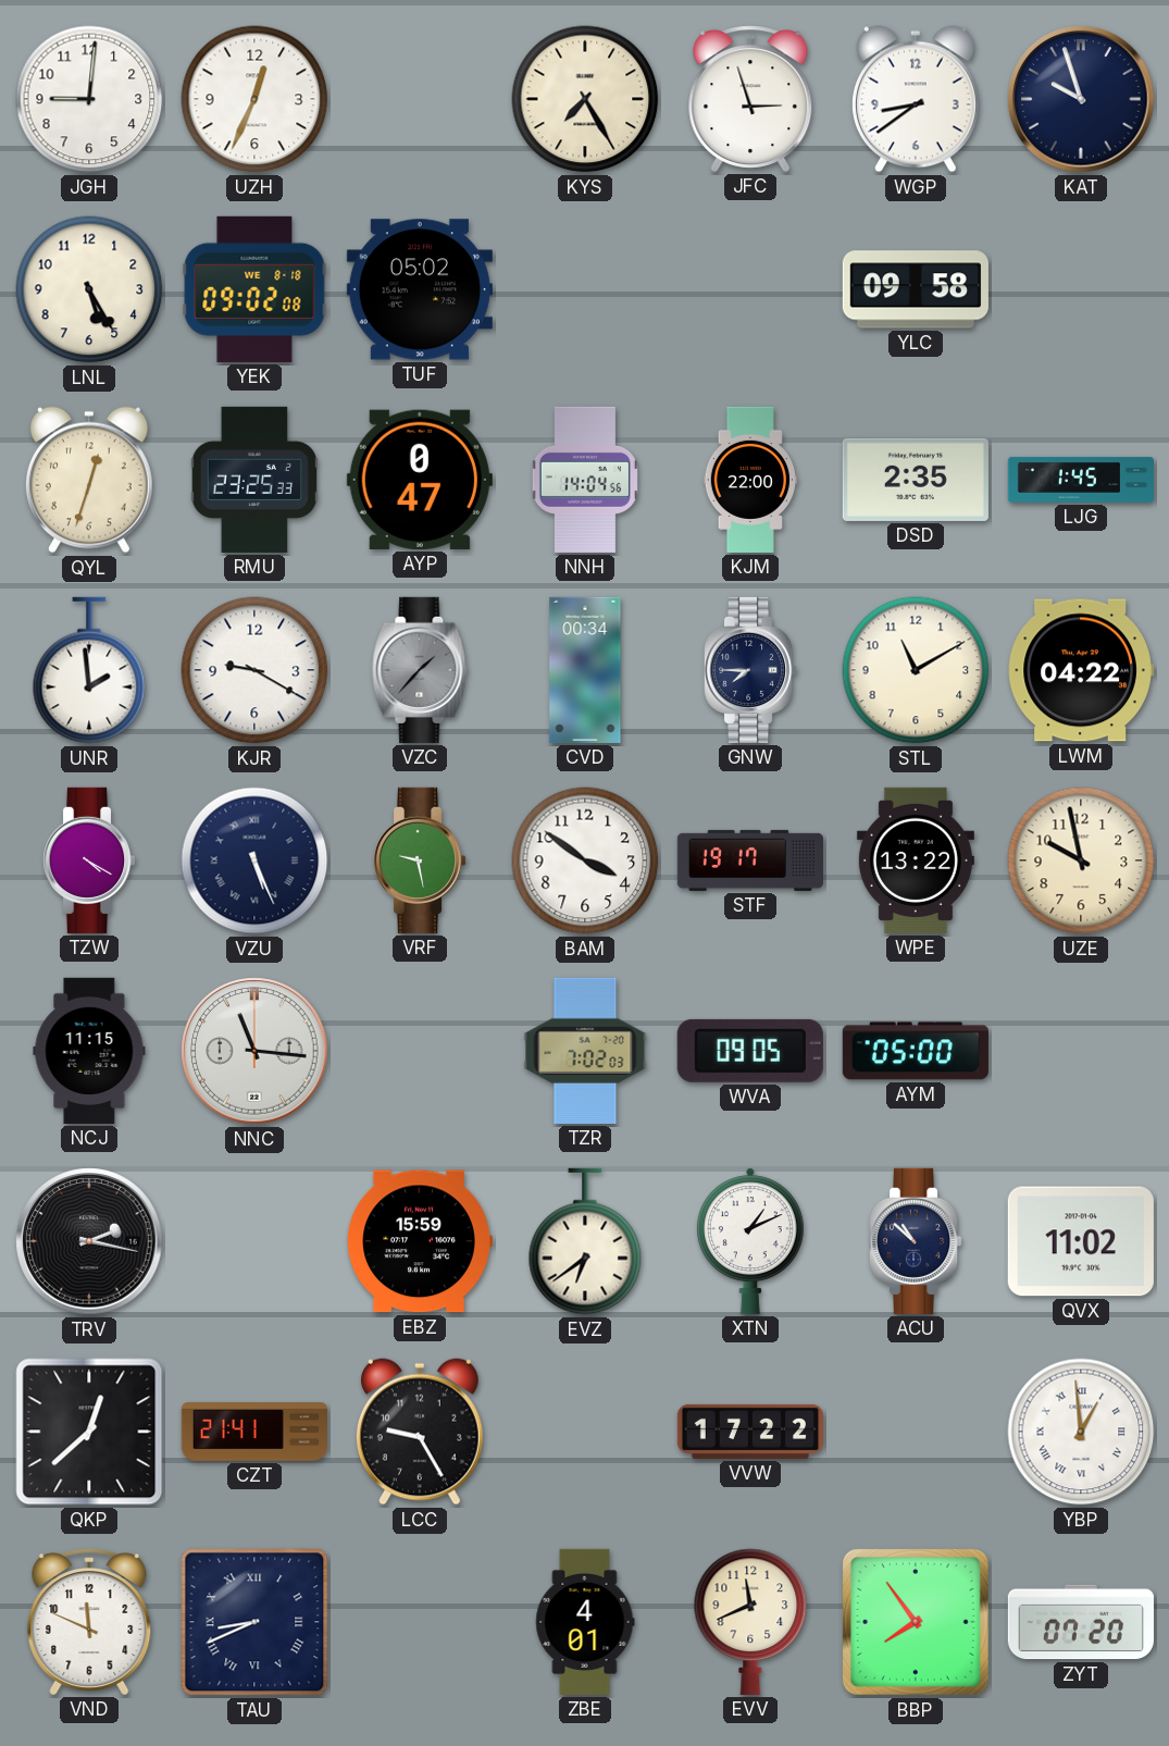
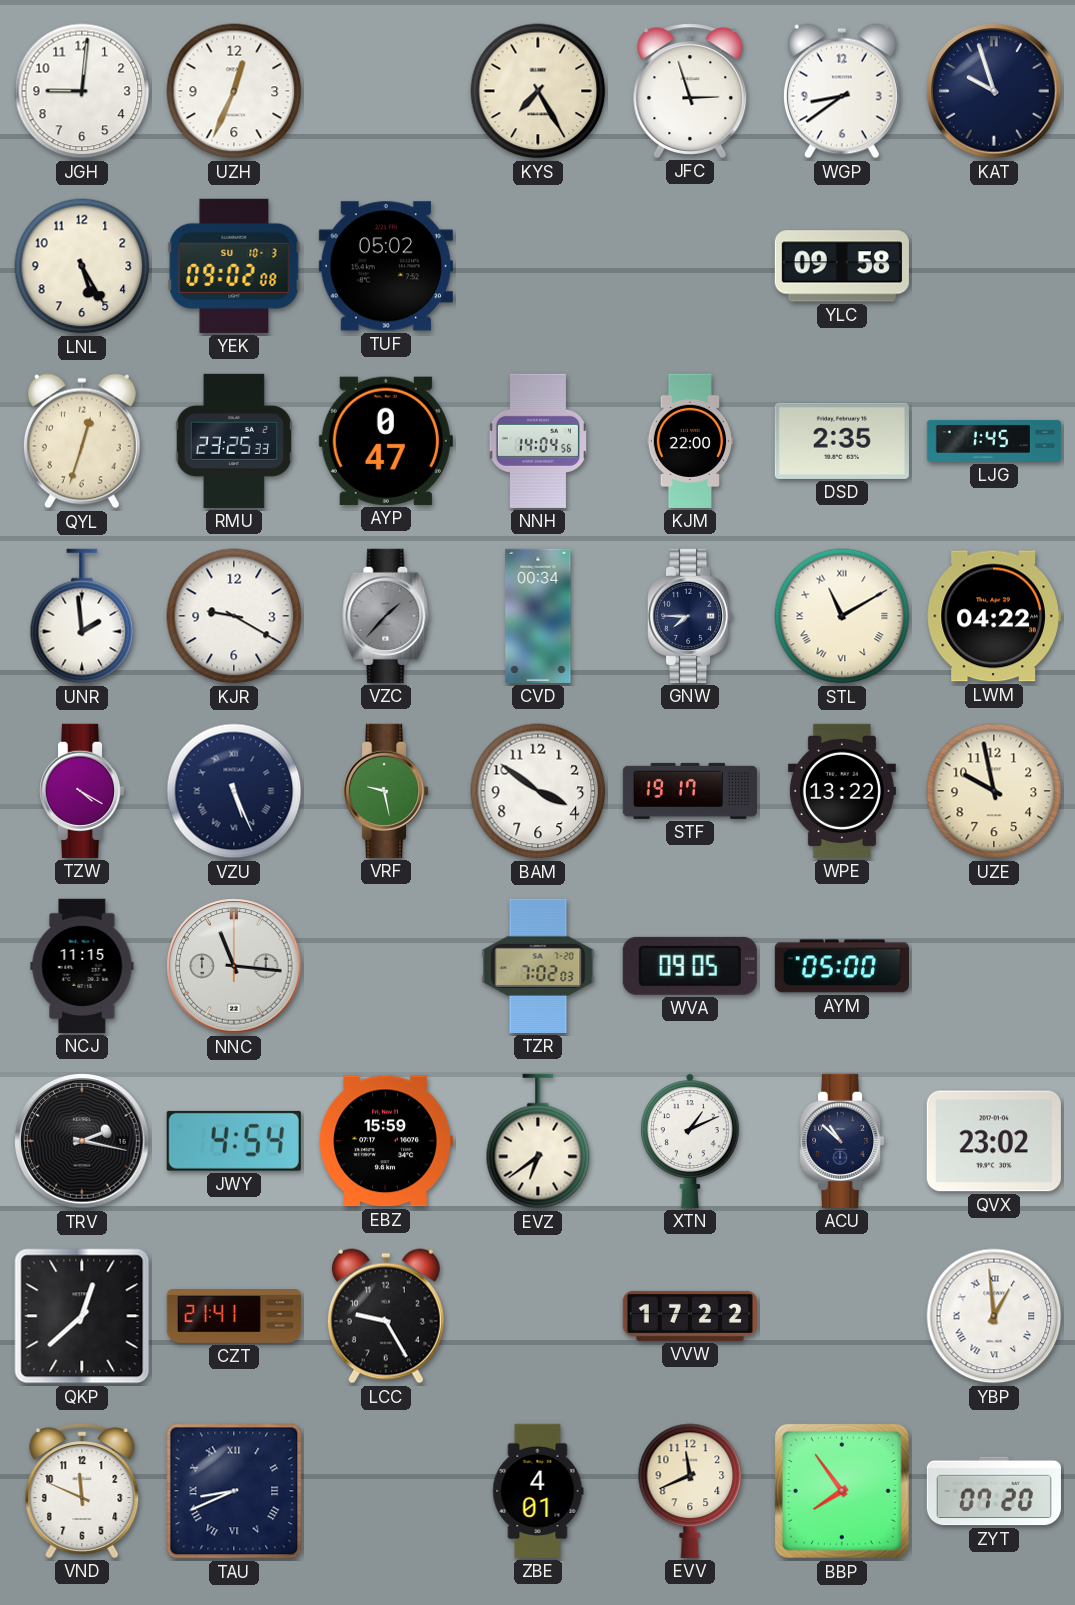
YEK date: WE 8-18 -> SU 10-3 (234, 266)
STL numerals: Arabic -> Roman (842, 616)
JWY: none -> 4:54 (234, 1141)
QVX: 11:02 -> 23:02 (994, 1141)
